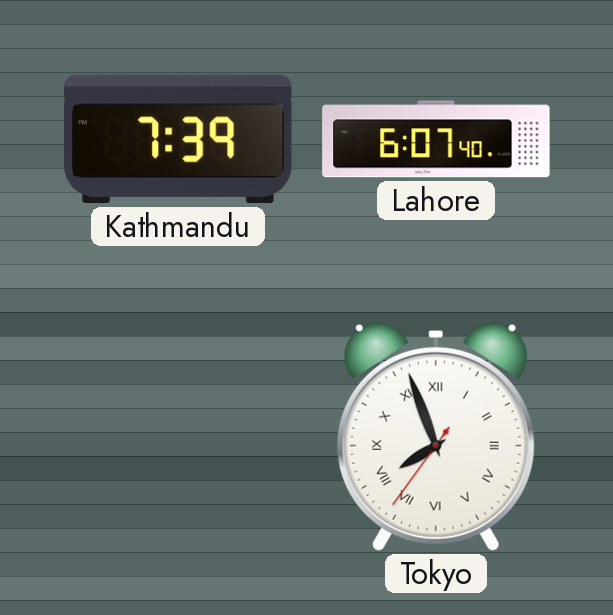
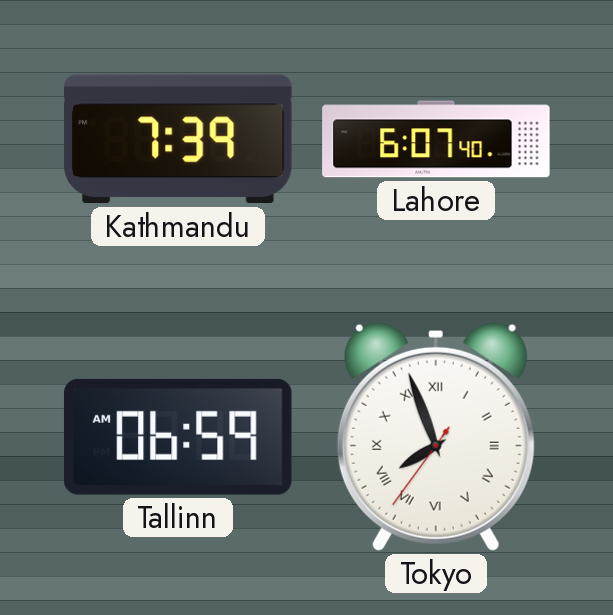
Tallinn: none -> 06:59 (178, 437)
